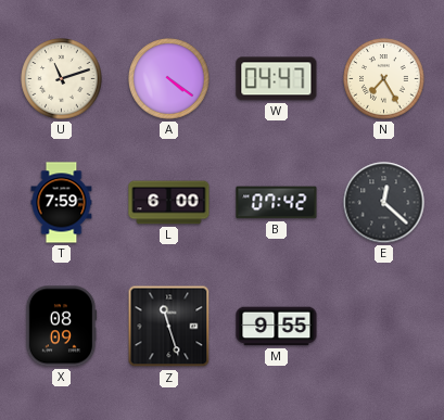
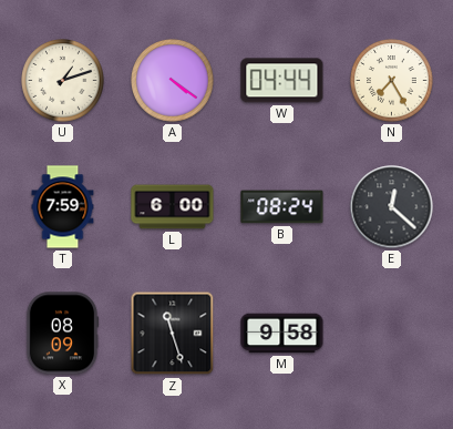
U: 11:12 -> 1:12 (63, 81)
W: 04:47 -> 04:44 (282, 81)
B: 07:42 -> 08:24 (282, 207)
M: 9:55 -> 9:58 (282, 334)
